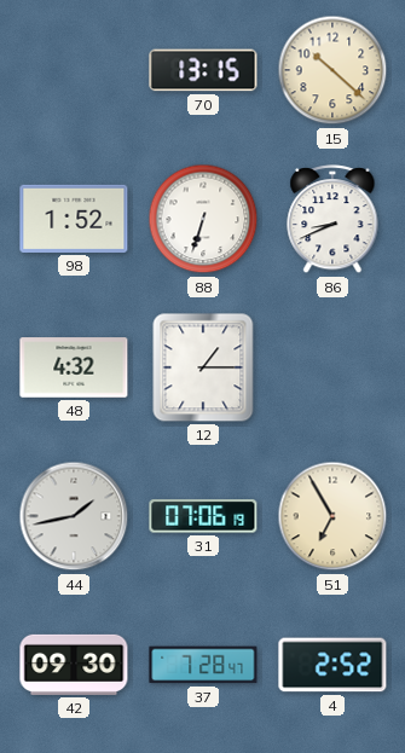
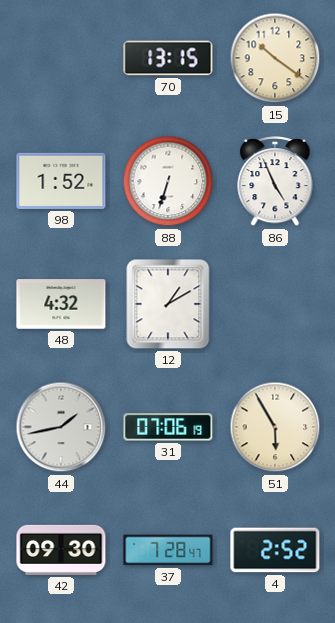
15: 10:22 -> 10:21 (275, 58)
86: 8:41 -> 4:56 (275, 182)
12: 1:15 -> 1:10 (168, 304)
51: 6:55 -> 5:55 (275, 427)
